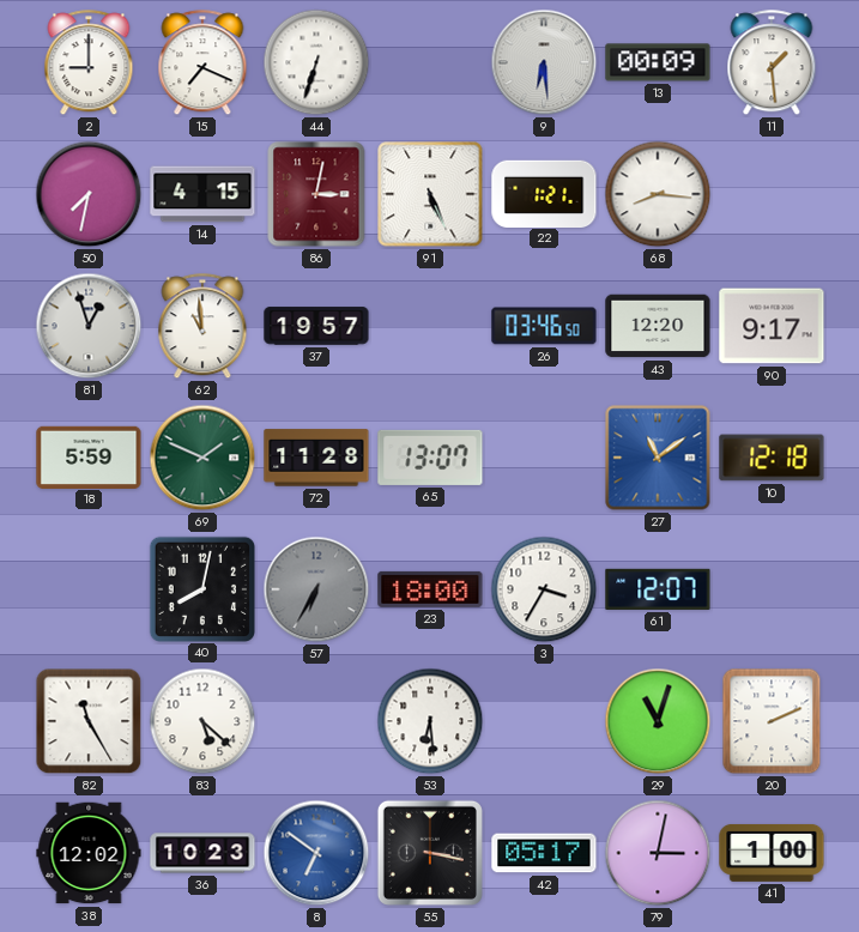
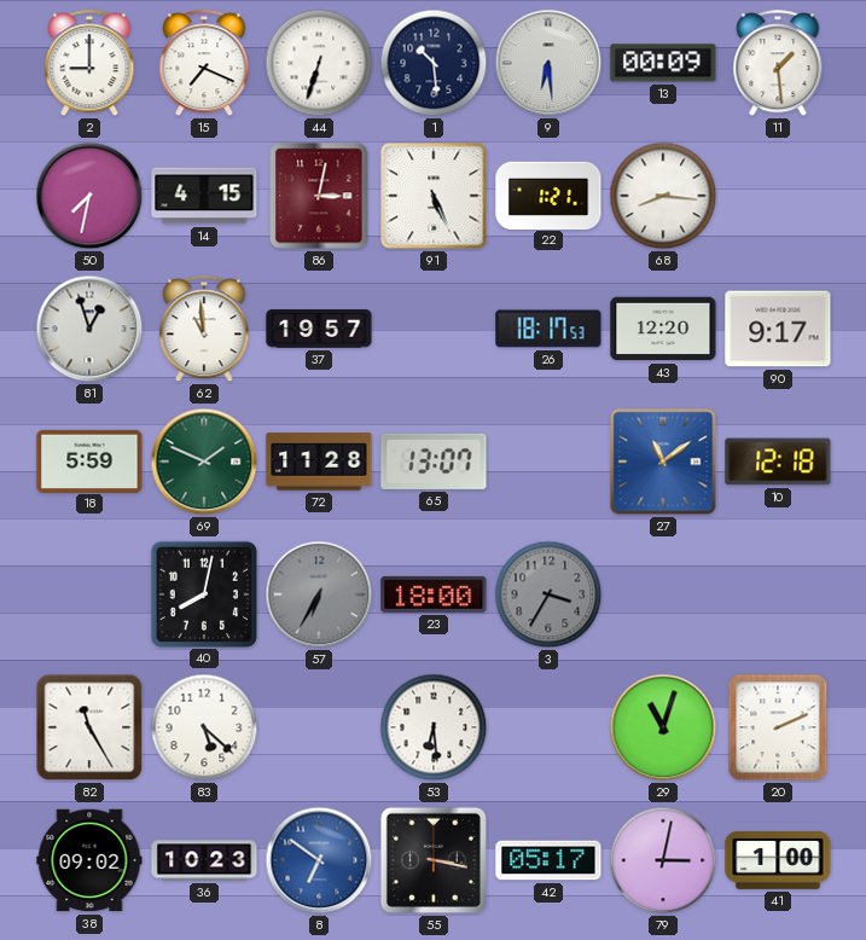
1: none -> 10:29 (434, 63)
26: 03:46 -> 18:17 (548, 329)
3 dial: white -> grey (548, 594)
61: 12:07 -> none (658, 589)
38: 12:02 -> 09:02 (89, 860)
